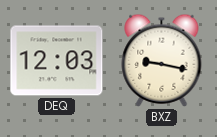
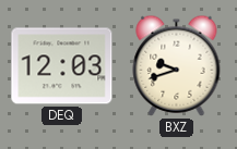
BXZ: 9:17 -> 9:42 (177, 65)
